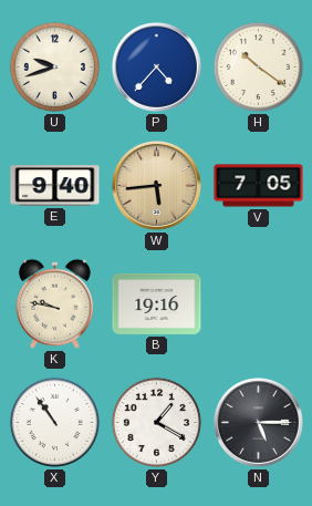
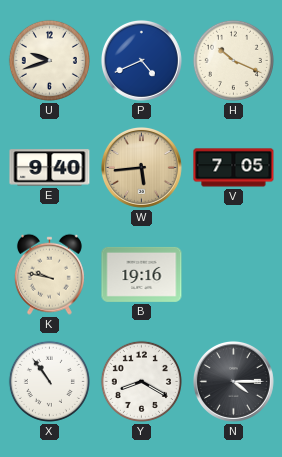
P: 4:37 -> 4:41 (141, 60)
H: 10:21 -> 10:19 (233, 60)
Y: 1:20 -> 8:20 (141, 381)
N: 5:15 -> 4:15 (233, 381)
